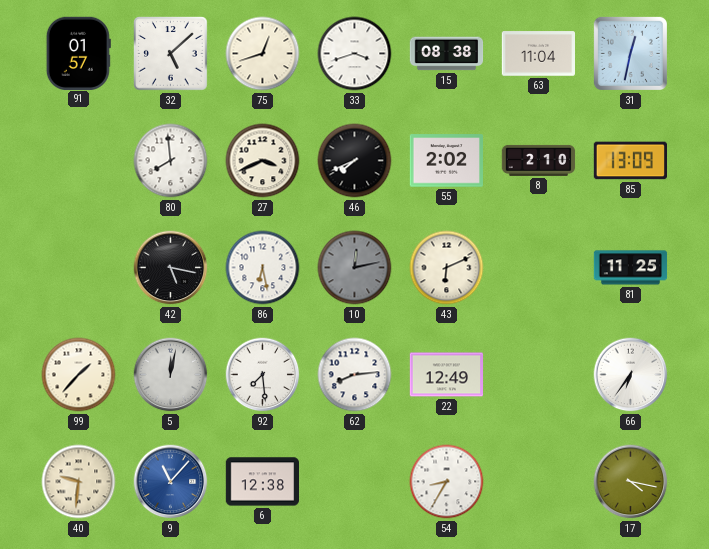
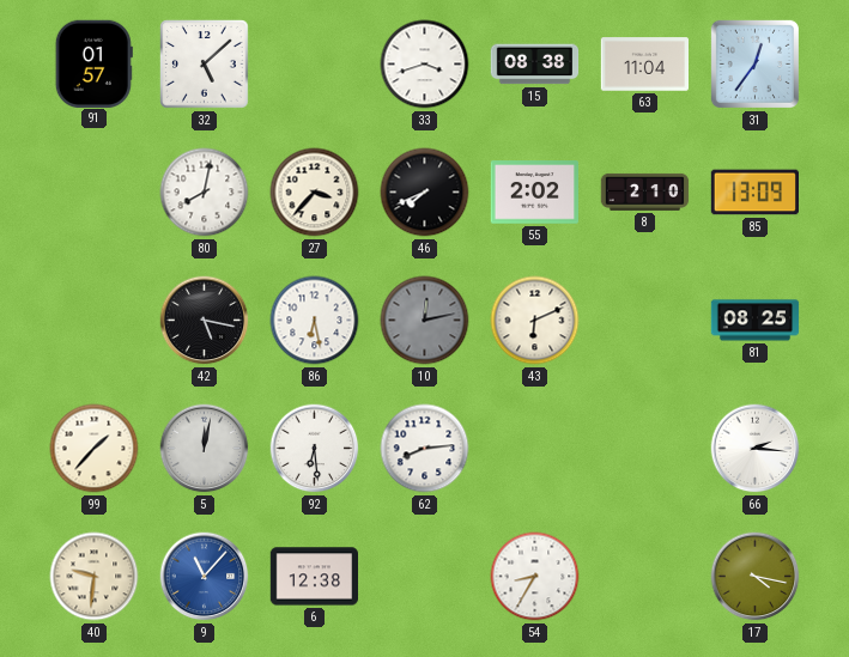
75: 12:42 -> none (263, 54)
31: 12:32 -> 12:36 (754, 63)
80: 7:59 -> 8:02 (205, 193)
27: 3:41 -> 3:37 (315, 193)
81: 11:25 -> 08:25 (756, 321)
92: 7:29 -> 6:29 (315, 449)
22: 12:49 -> none (447, 375)
66: 6:36 -> 2:16 (756, 449)
